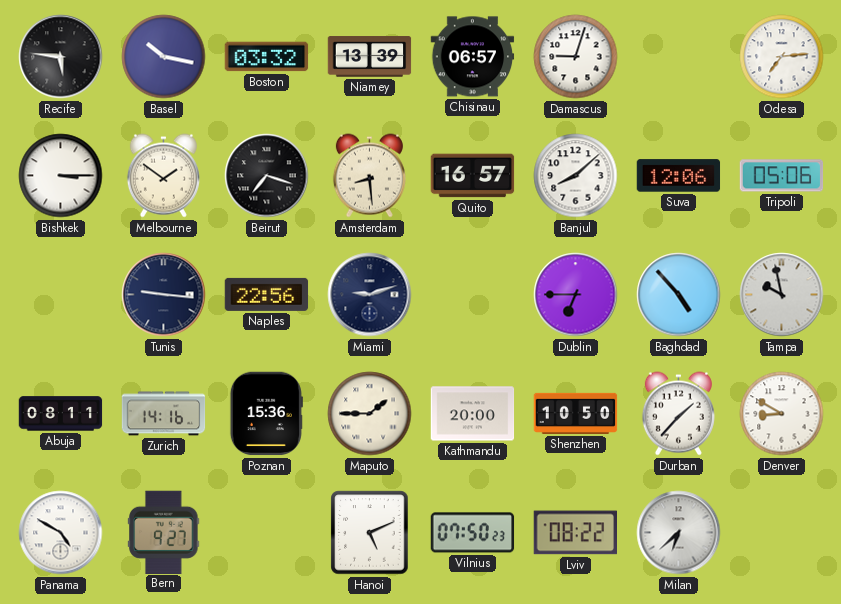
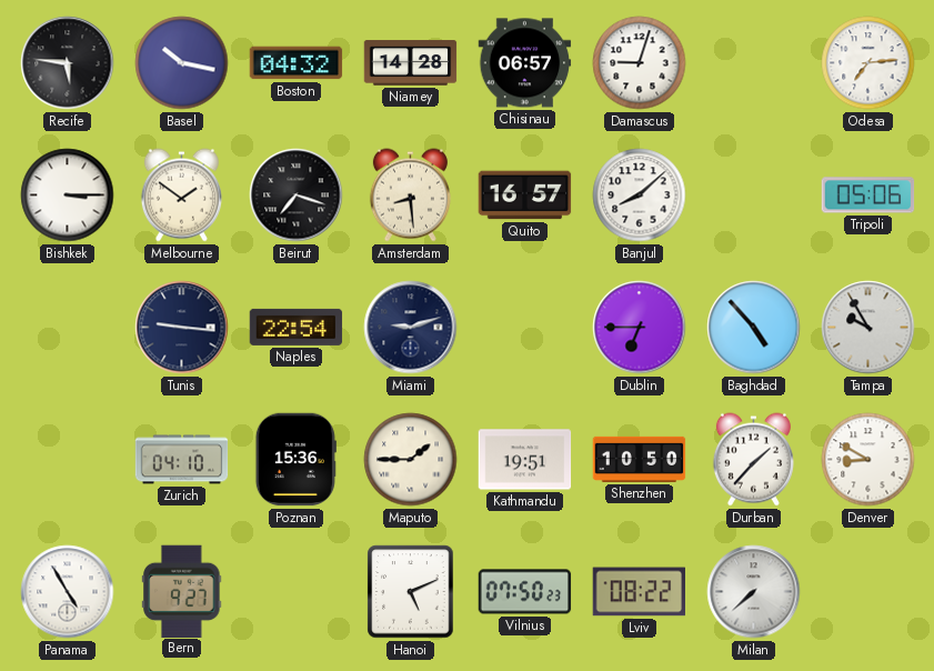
Boston: 03:32 -> 04:32 (297, 63)
Niamey: 13:39 -> 14:28 (411, 63)
Suva: 12:06 -> none (679, 176)
Naples: 22:56 -> 22:54 (297, 327)
Tampa: 9:58 -> 9:55 (868, 328)
Abuja: 08:11 -> none (61, 414)
Zurich: 14:16 -> 04:10 (182, 460)
Kathmandu: 20:00 -> 19:51 (525, 460)
Panama: 4:50 -> 4:55 (68, 592)
Milan: 6:38 -> 7:38 (754, 592)
